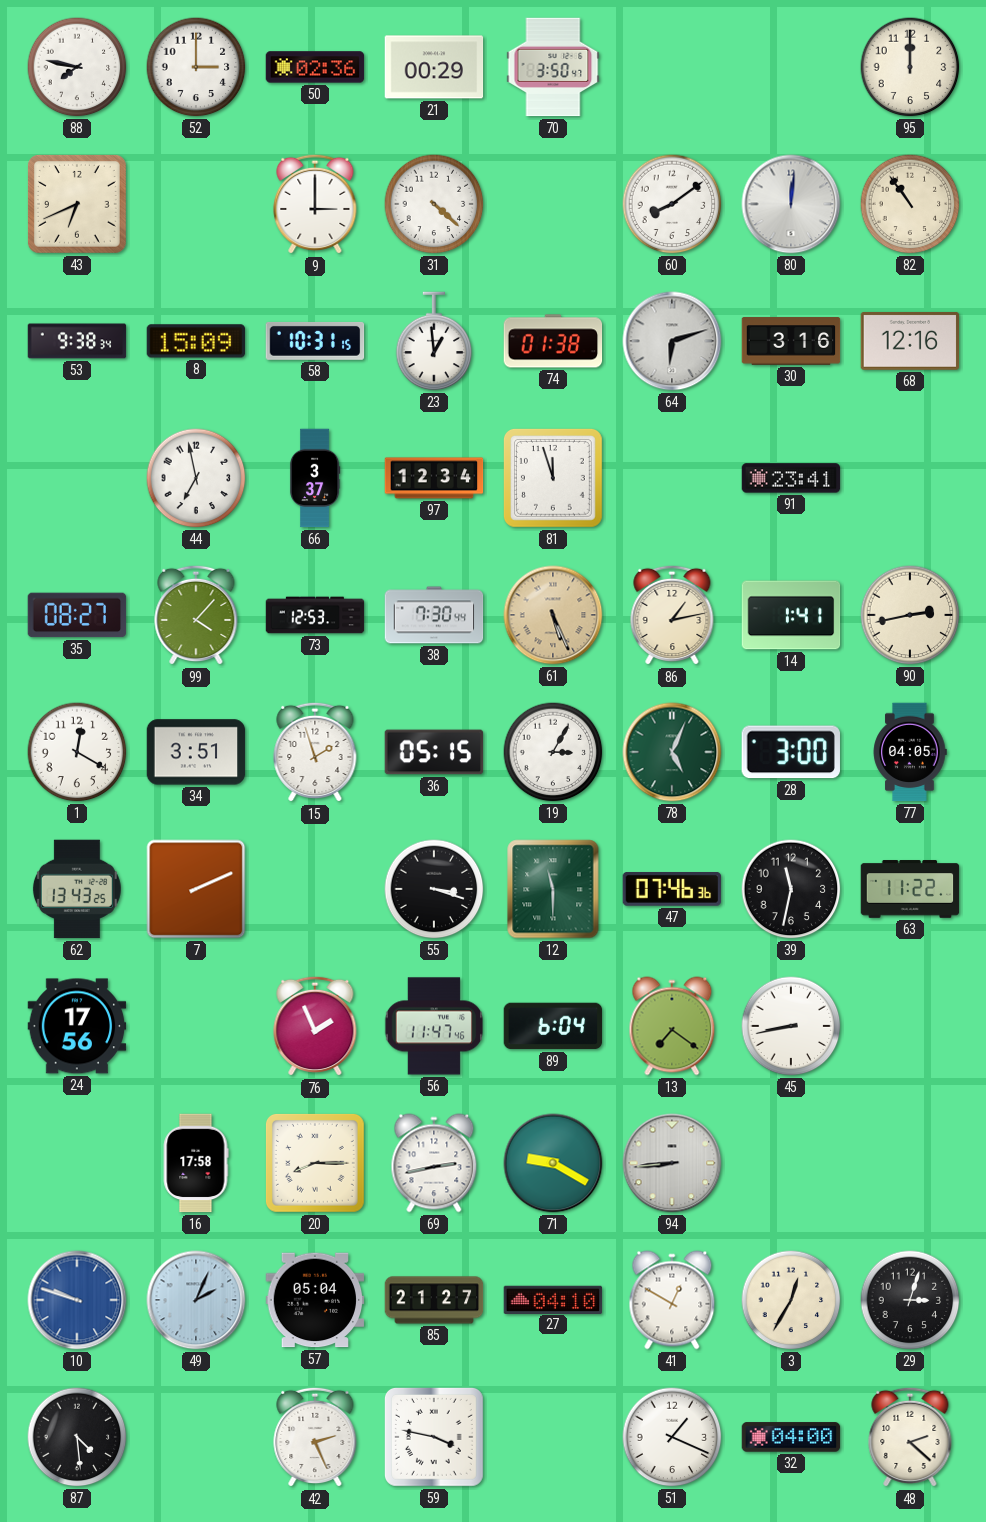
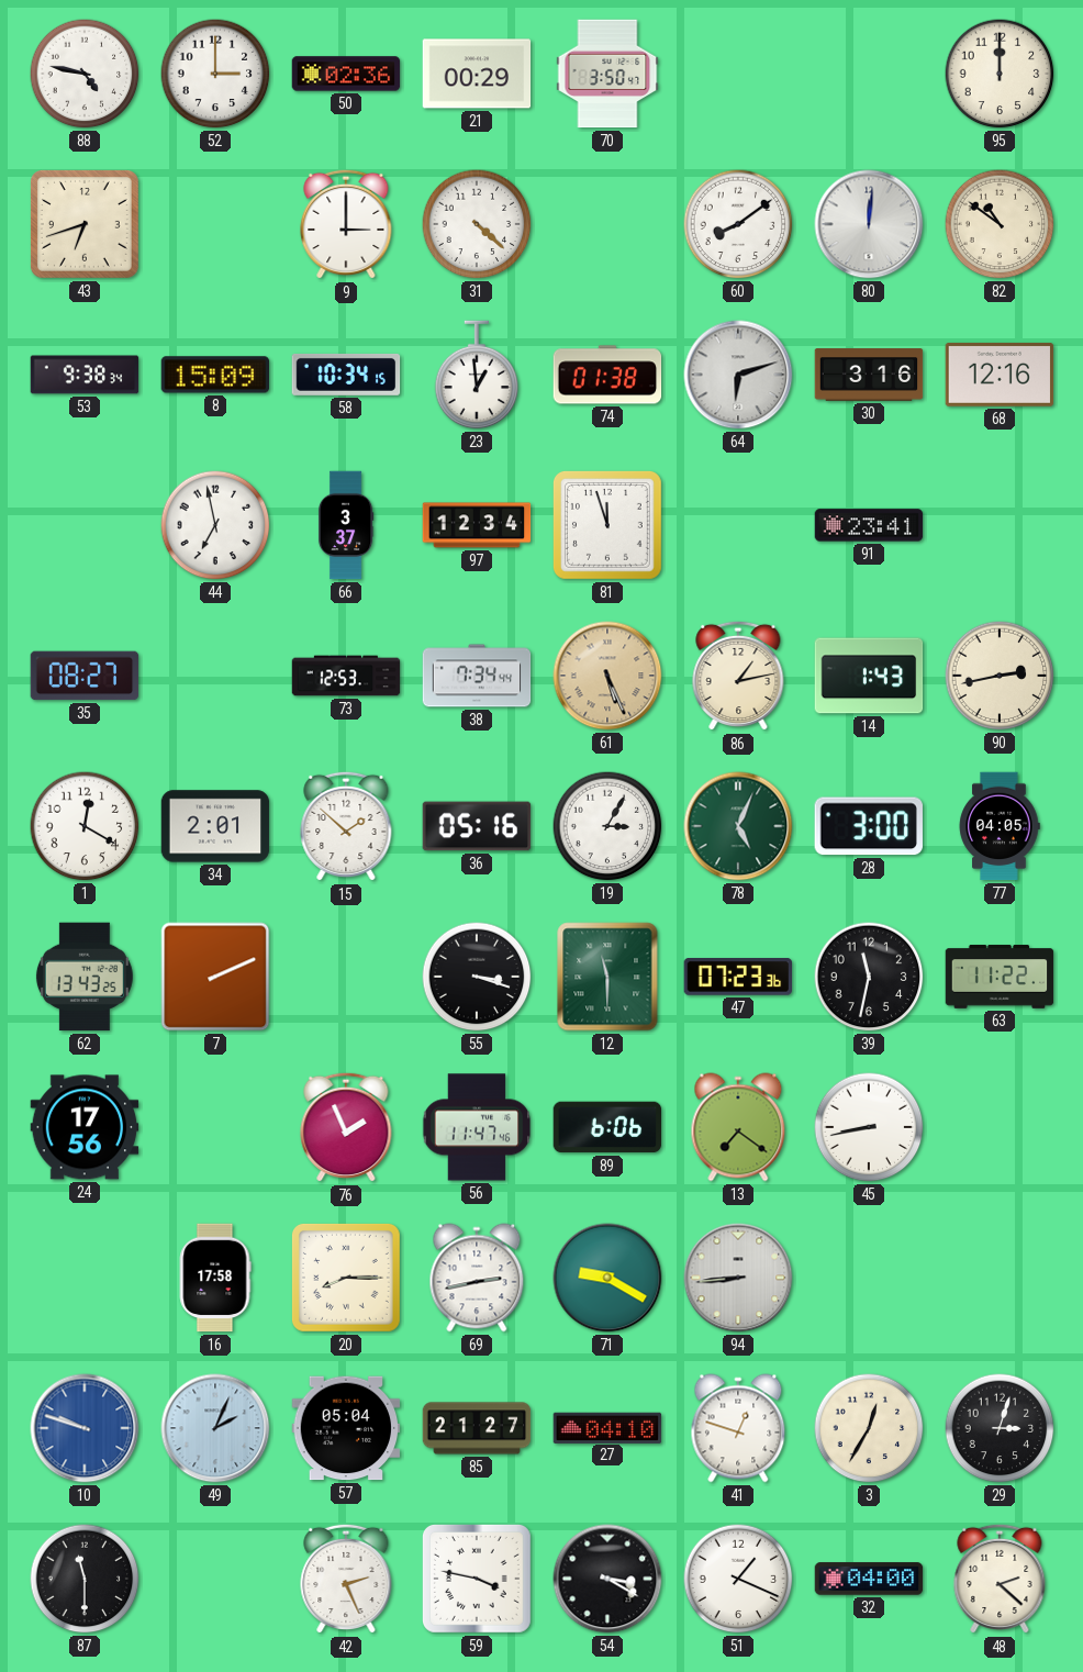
88: 7:47 -> 4:47 (85, 74)
43: 6:41 -> 6:42 (85, 224)
82: 10:54 -> 10:51 (1000, 224)
58: 10:31 -> 10:34 (346, 375)
99: 4:07 -> none (196, 615)
38: 7:30 -> 7:34 (477, 676)
14: 1:41 -> 1:43 (869, 676)
34: 3:51 -> 2:01 (215, 826)
15: 1:57 -> 1:52 (346, 826)
36: 05:15 -> 05:16 (477, 826)
47: 07:46 -> 07:23 (738, 978)
89: 6:04 -> 6:06 (607, 1127)
41: 12:50 -> 12:48 (738, 1428)
87: 4:29 -> 11:30 (85, 1579)
54: none -> 3:20 (607, 1579)
